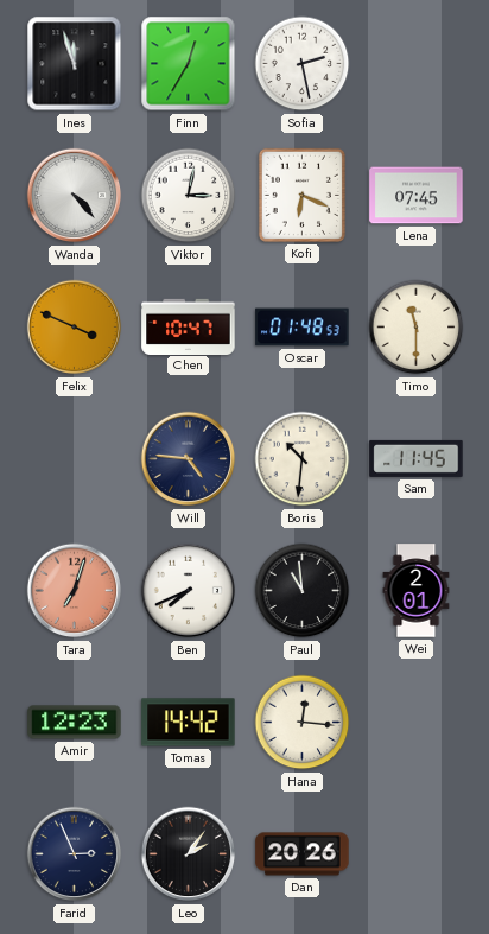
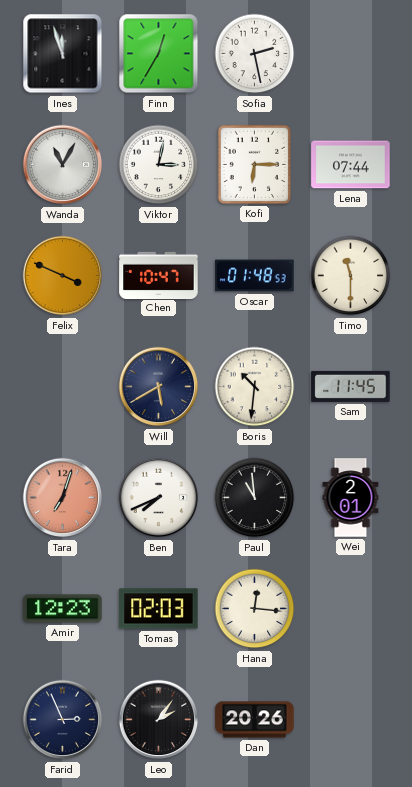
Wanda: 4:23 -> 11:05 (63, 165)
Kofi: 6:19 -> 6:15 (254, 164)
Lena: 07:45 -> 07:44 (351, 165)
Will: 4:46 -> 5:40 (159, 387)
Tomas: 14:42 -> 02:03 (159, 609)
